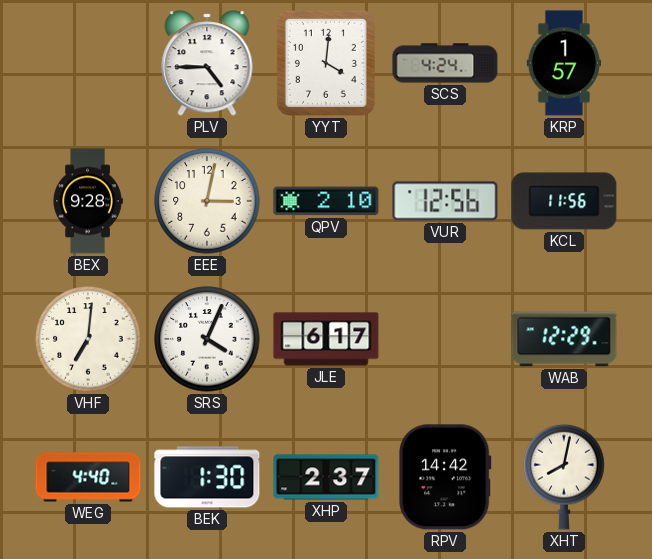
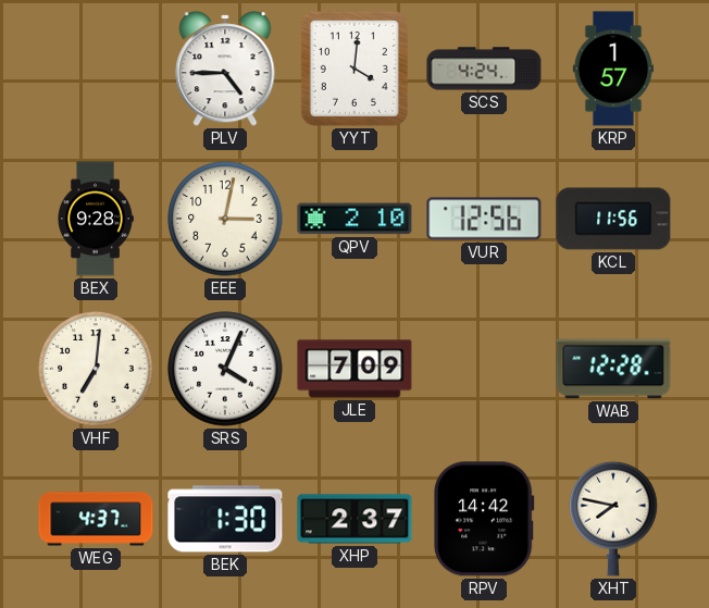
JLE: 6:17 -> 7:09 (354, 369)
WAB: 12:29 -> 12:28 (613, 369)
WEG: 4:40 -> 4:37 (96, 519)
XHT: 8:02 -> 7:47 (613, 519)
